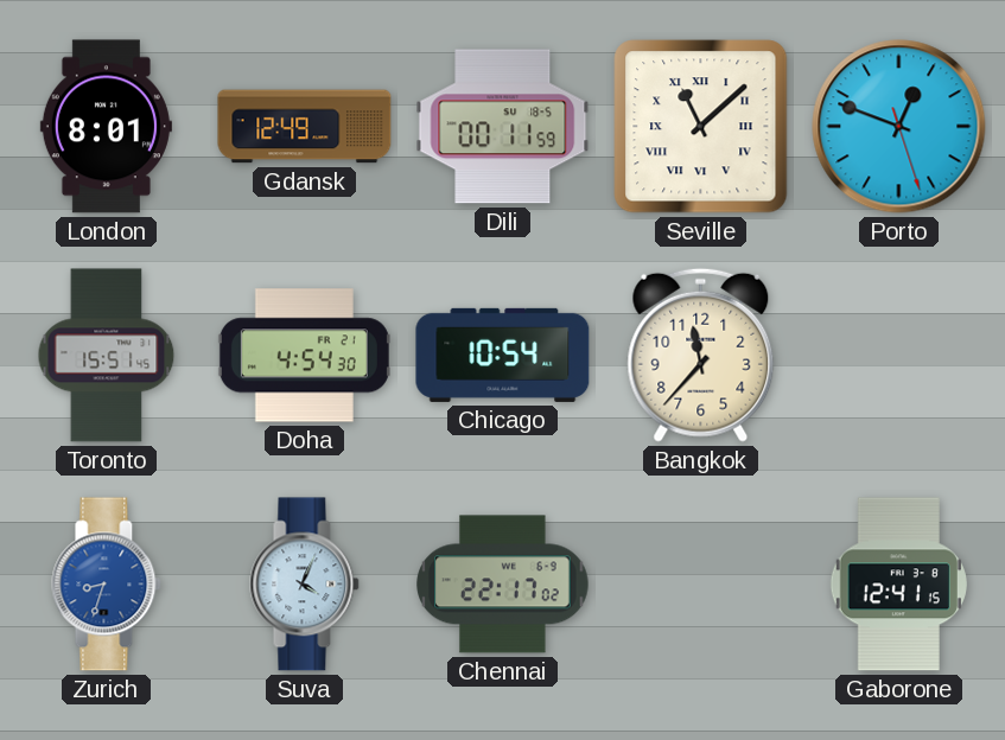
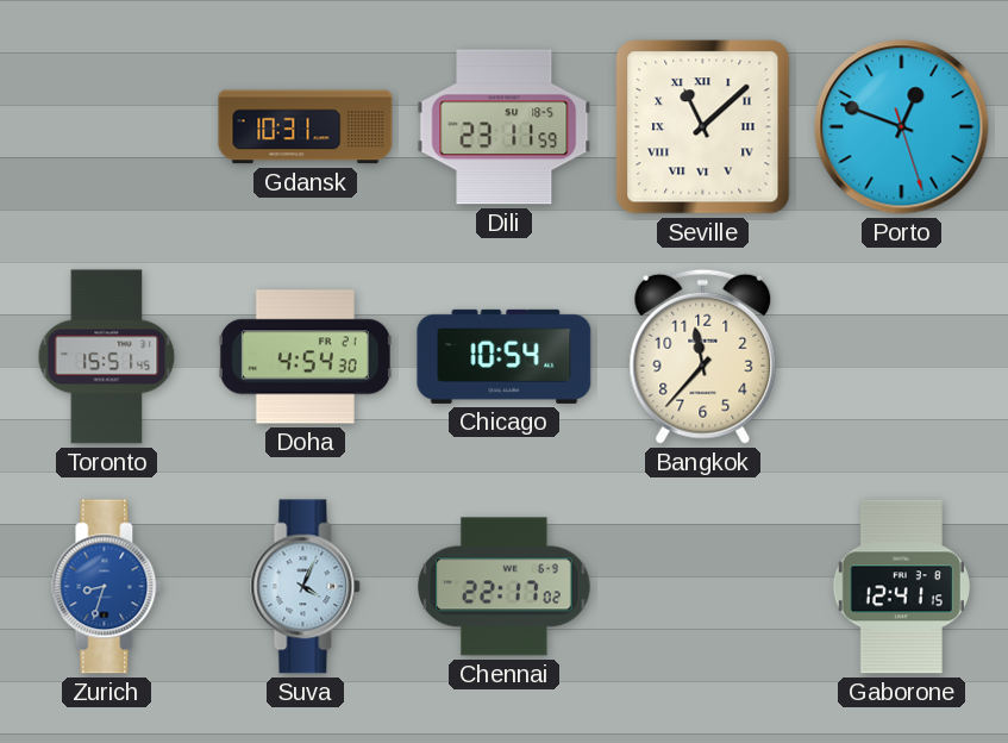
London: 8:01 -> none (106, 127)
Gdansk: 12:49 -> 10:31 (306, 127)
Dili: 00:11 -> 23:11 (505, 127)
